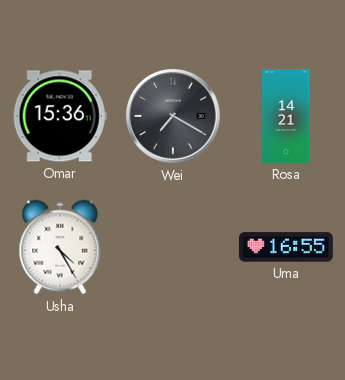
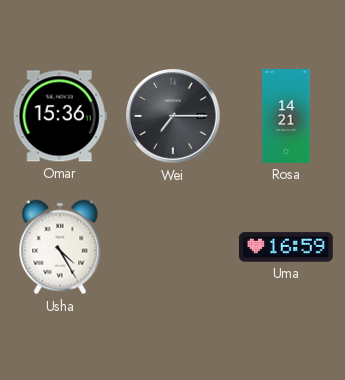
Wei: 7:20 -> 7:15 (174, 117)
Uma: 16:55 -> 16:59 (286, 247)
